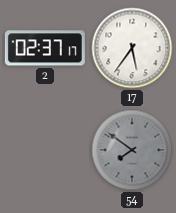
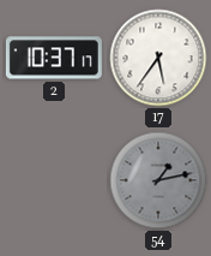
2: 02:37 -> 10:37 (54, 58)
54: 7:51 -> 1:13 (158, 180)
